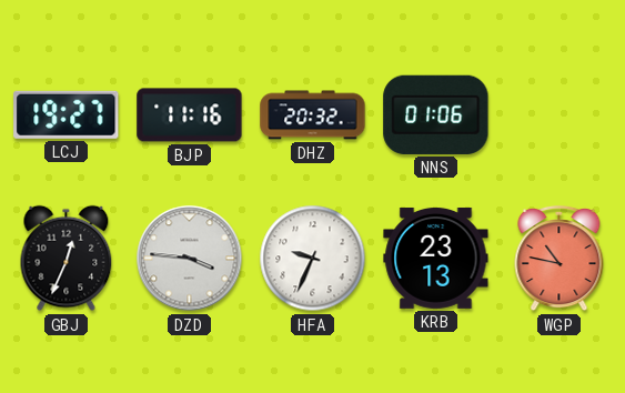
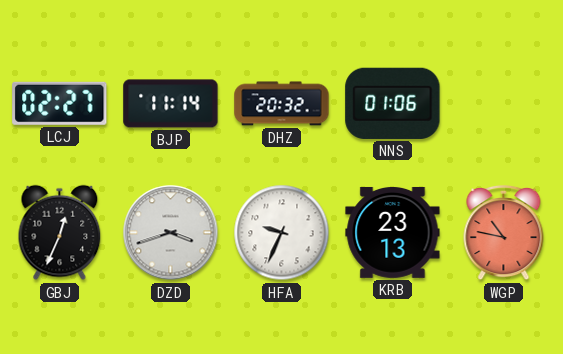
LCJ: 19:27 -> 02:27 (60, 103)
BJP: 11:16 -> 11:14 (171, 104)
DZD: 3:46 -> 3:42 (171, 233)
